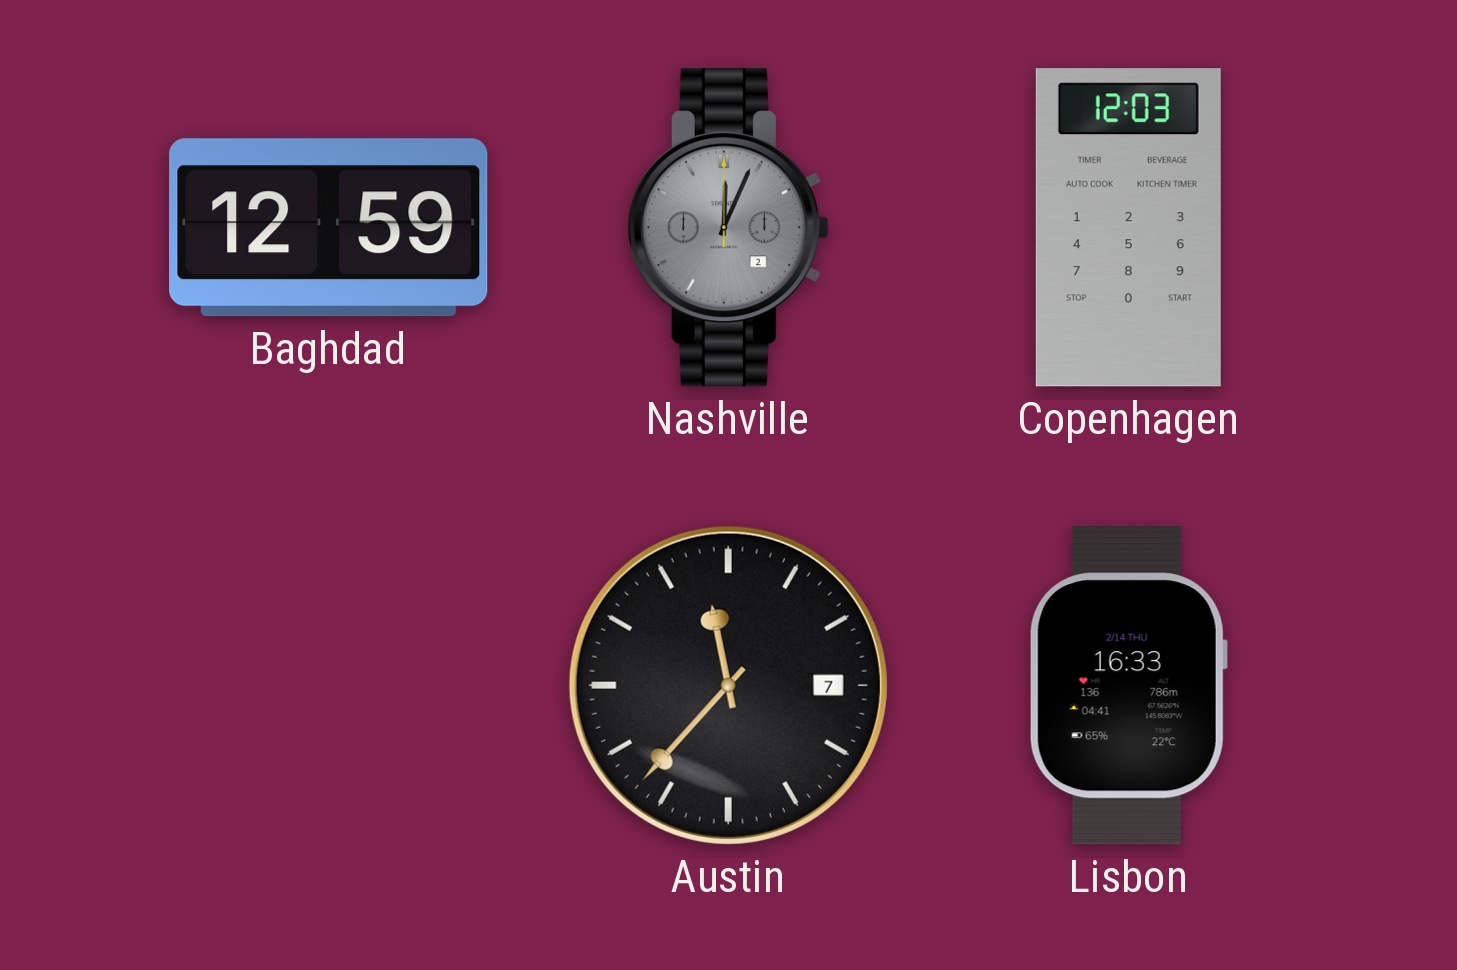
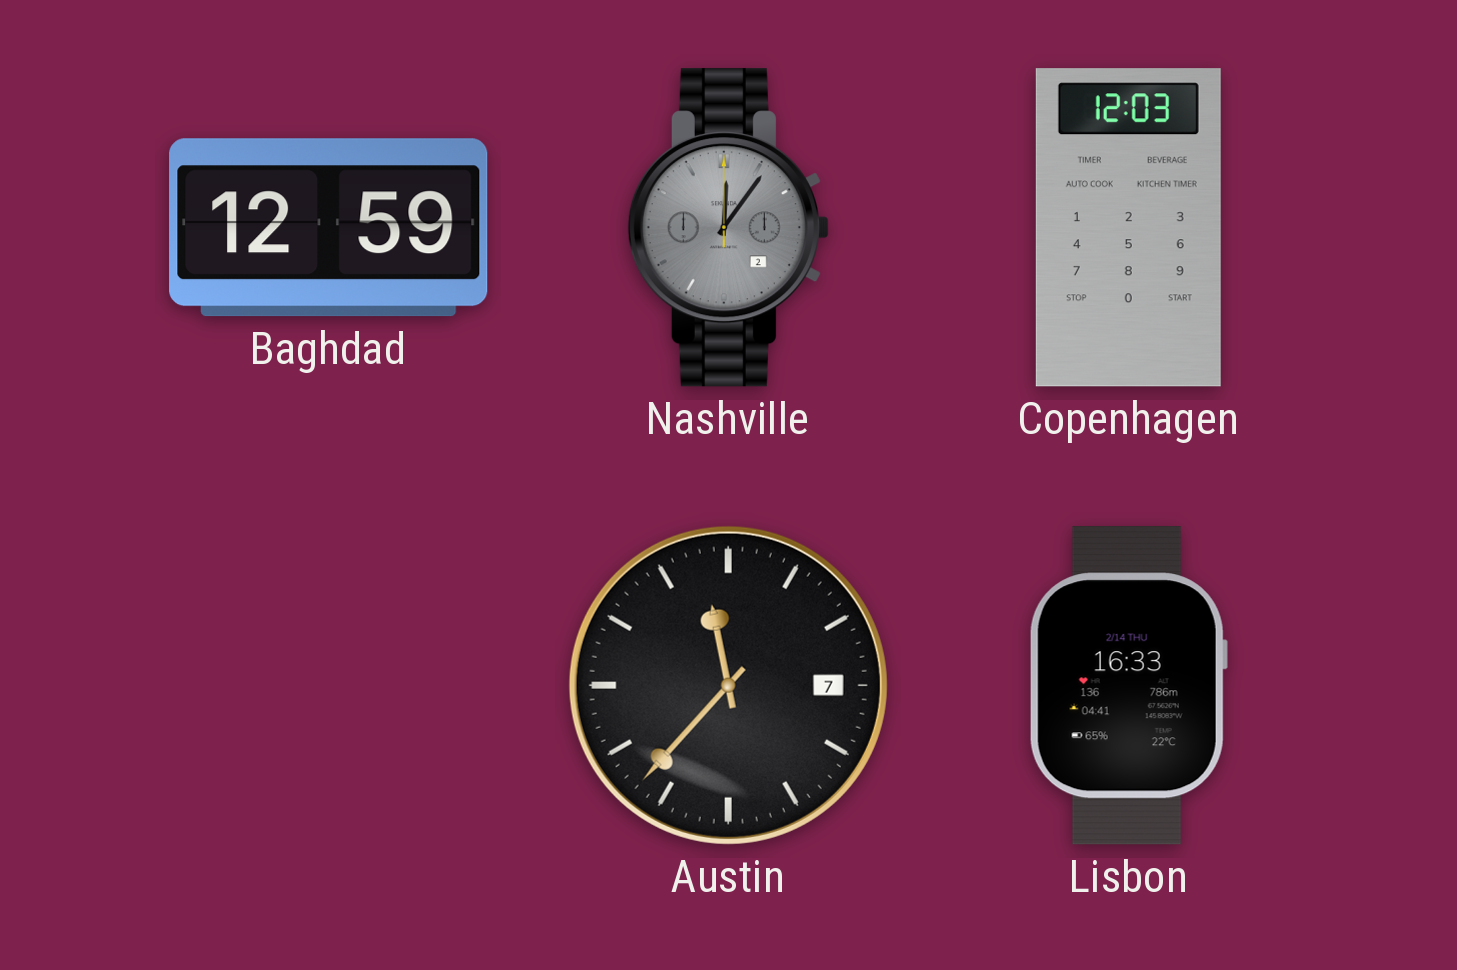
Nashville: 12:04 -> 12:06 (728, 228)
